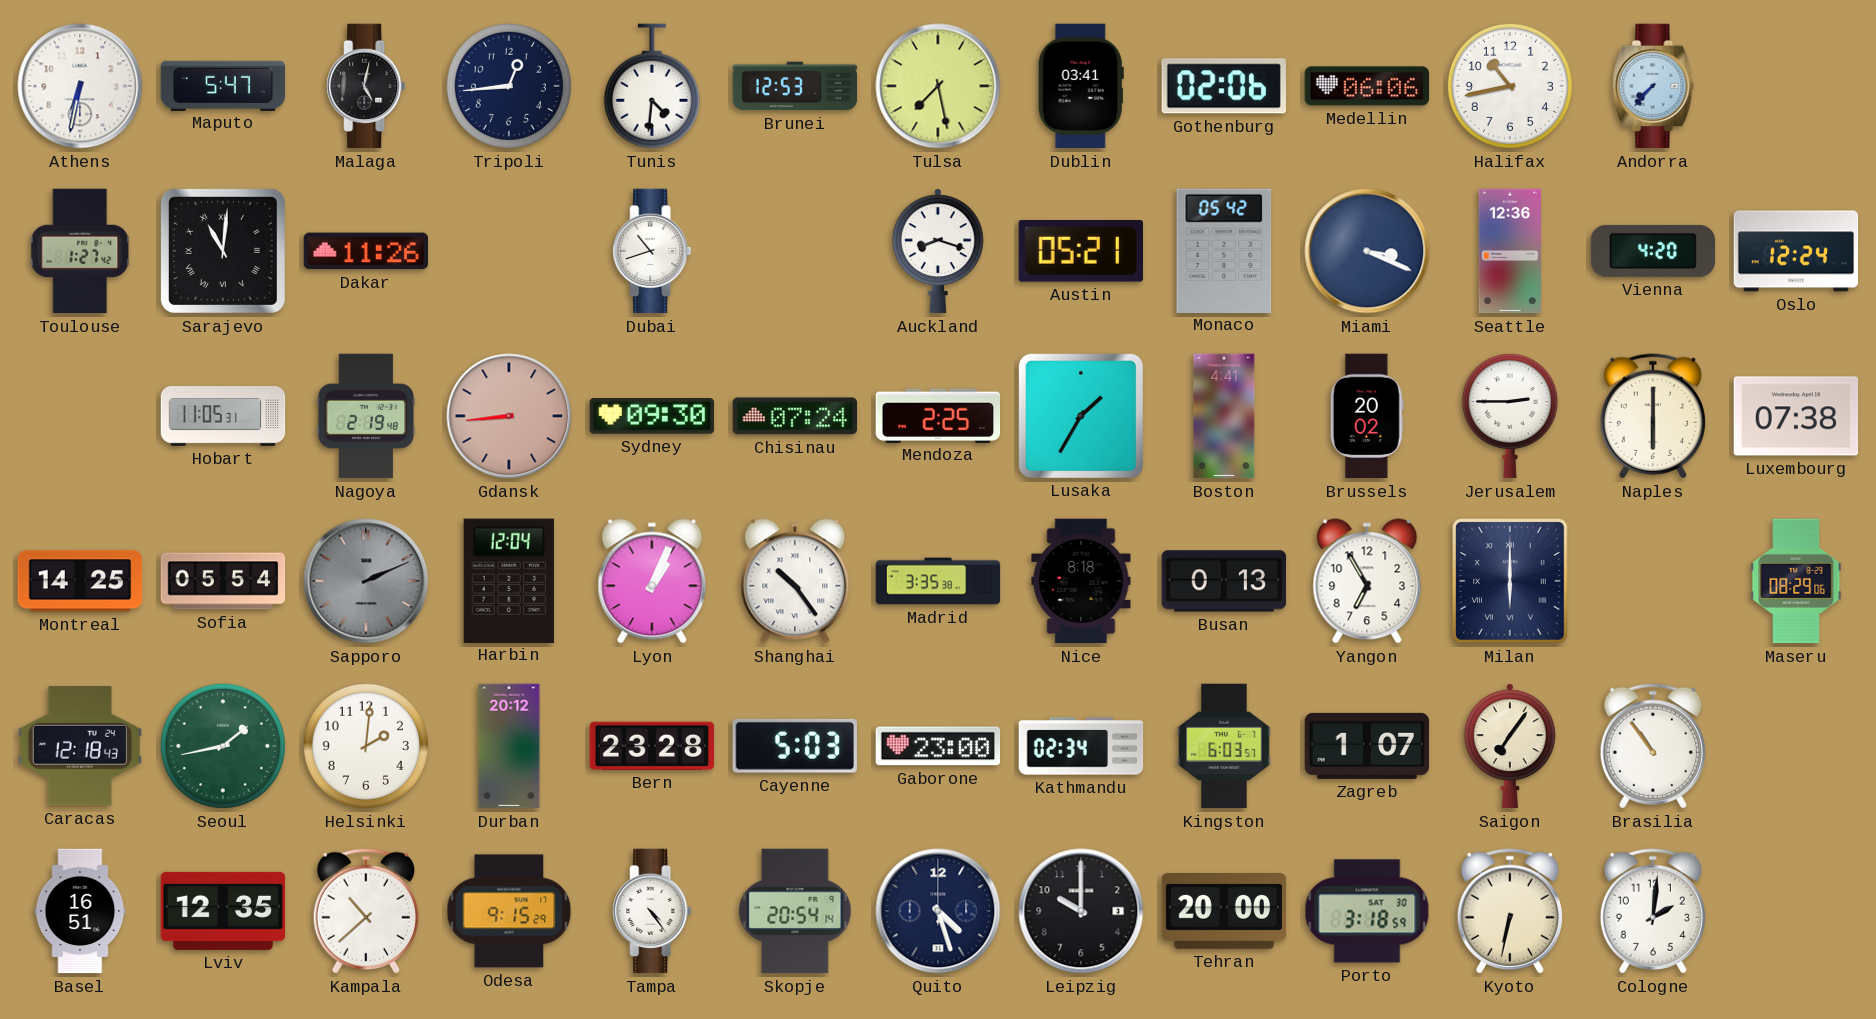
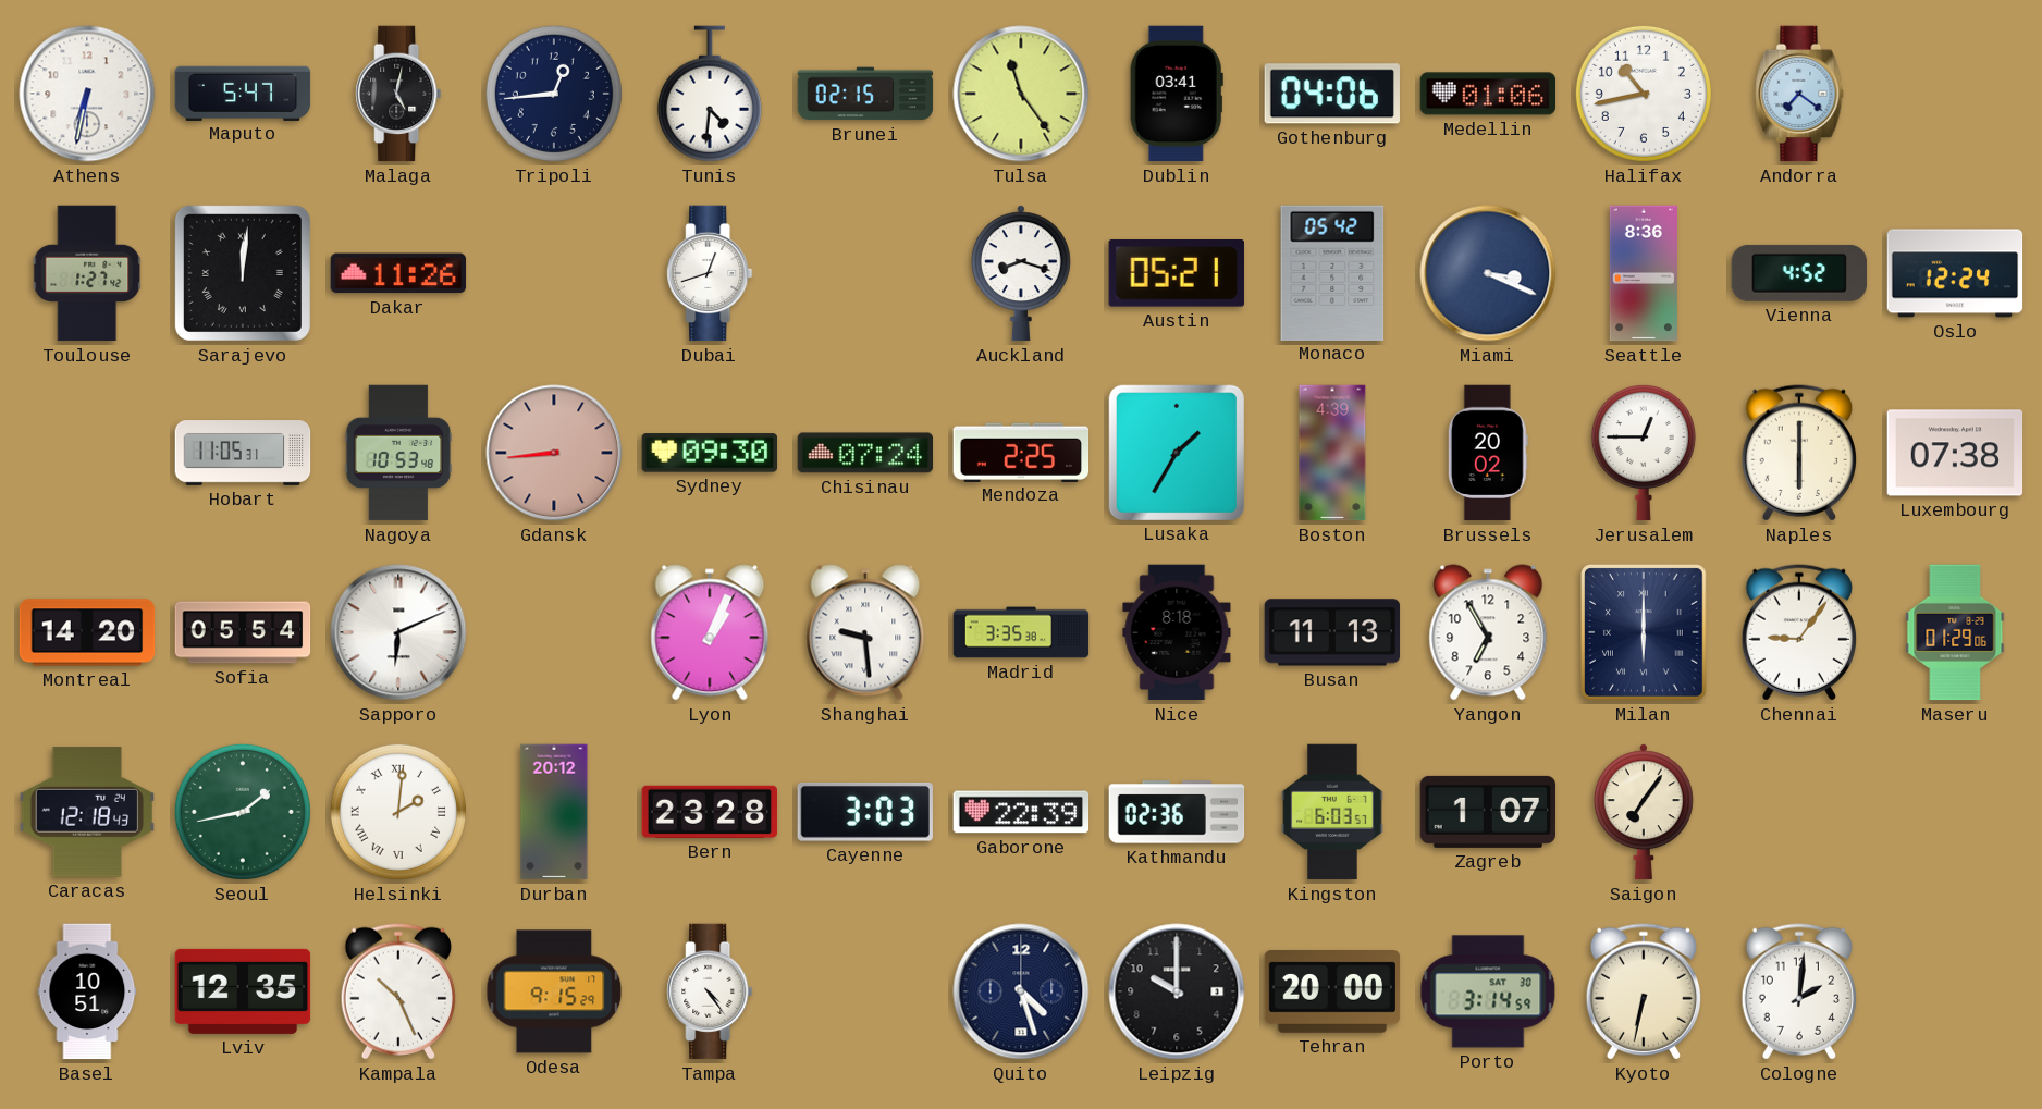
Brunei: 12:53 -> 02:15 (865, 94)
Tulsa: 7:28 -> 11:24 (1021, 94)
Gothenburg: 02:06 -> 04:06 (1332, 94)
Medellin: 06:06 -> 01:06 (1488, 94)
Andorra: 7:37 -> 7:21 (1799, 94)
Sarajevo: 11:01 -> 12:01 (243, 273)
Dubai: 10:42 -> 12:42 (710, 273)
Seattle: 12:36 -> 8:36 (1644, 273)
Vienna: 4:20 -> 4:52 (1799, 273)
Nagoya: 2:19 -> 10:53 (398, 453)
Boston: 4:41 -> 4:39 (1332, 453)
Jerusalem: 2:45 -> 12:45 (1644, 453)
Montreal: 14:25 -> 14:20 (87, 632)
Sapporo: 2:11 -> 6:11 (398, 632)
Sapporo dial: grey -> white (398, 632)
Harbin: 12:04 -> none (509, 580)
Shanghai: 10:24 -> 9:29 (865, 632)
Busan: 0:13 -> 11:13 (1332, 632)
Chennai: none -> 9:06 (1799, 632)
Maseru: 08:29 -> 01:29 (1955, 632)
Helsinki numerals: Arabic -> Roman (398, 812)
Cayenne: 5:03 -> 3:03 (865, 812)
Gaborone: 23:00 -> 22:39 (1021, 812)
Kathmandu: 02:34 -> 02:36 (1177, 812)
Brasilia: 10:54 -> none (1653, 746)
Basel: 16:51 -> 10:51 (87, 991)
Kampala: 10:38 -> 10:26 (398, 991)
Skopje: 20:54 -> none (795, 911)
Porto: 3:18 -> 3:14 (1488, 991)
